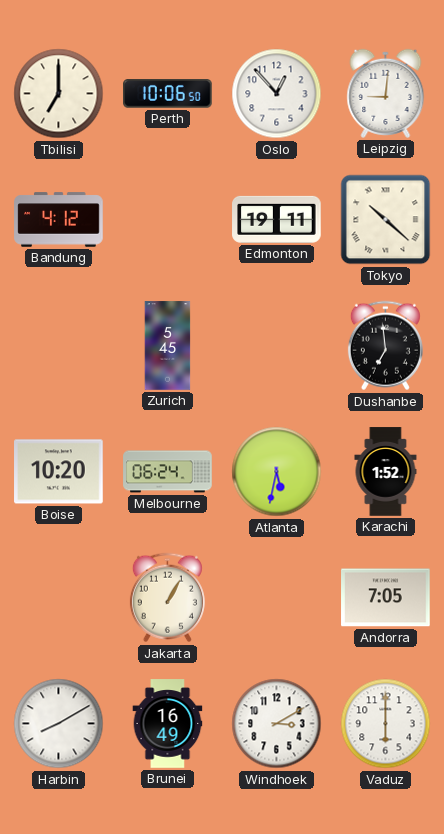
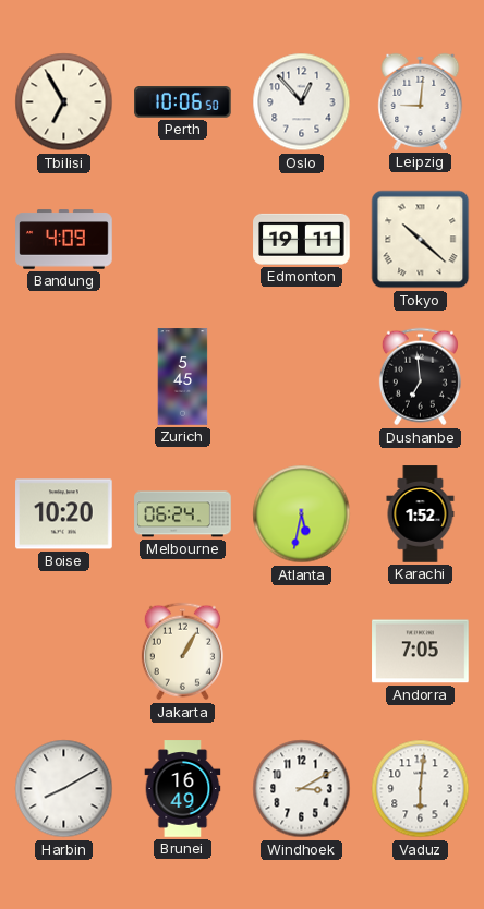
Tbilisi: 7:00 -> 6:55 (64, 102)
Bandung: 4:12 -> 4:09 (64, 240)
Vaduz: 6:00 -> 6:01 (421, 789)
